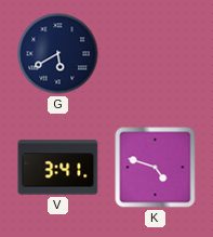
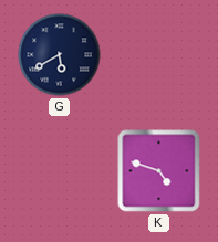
V: 3:41 -> none (58, 168)
